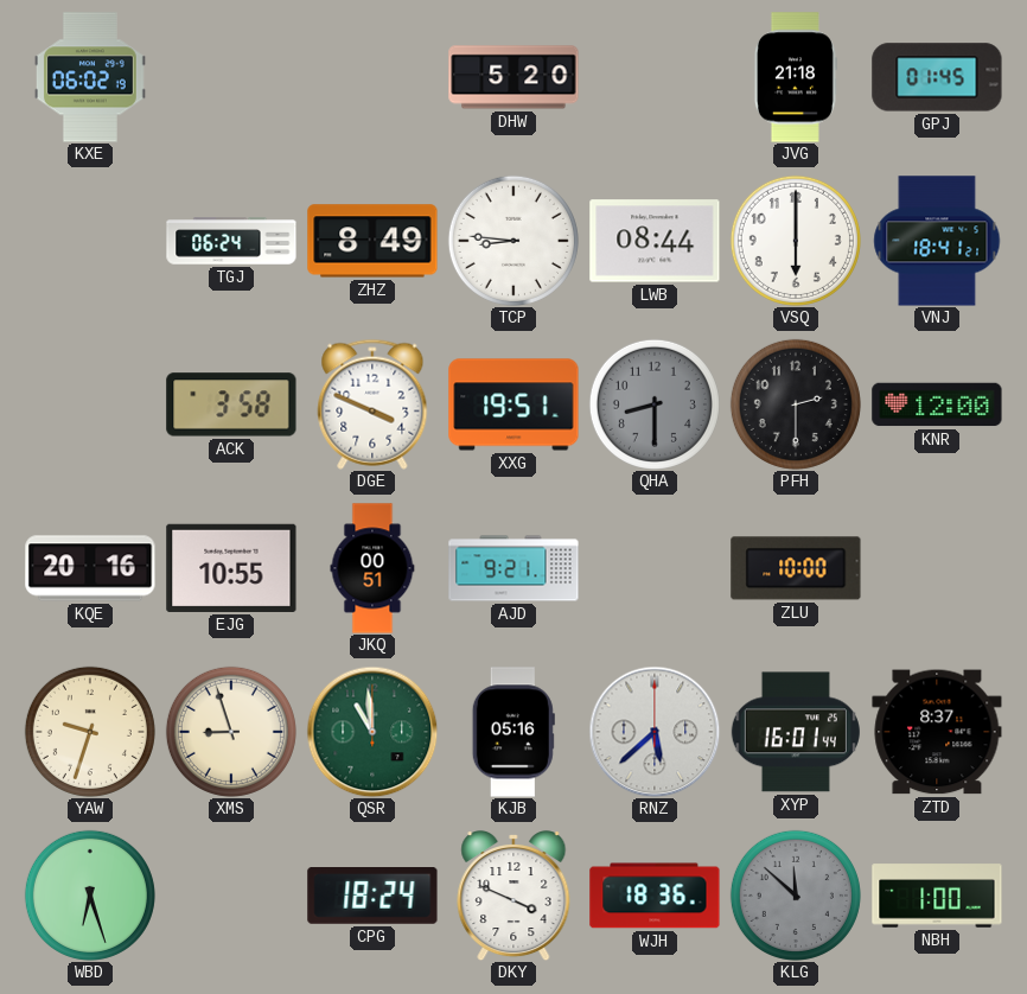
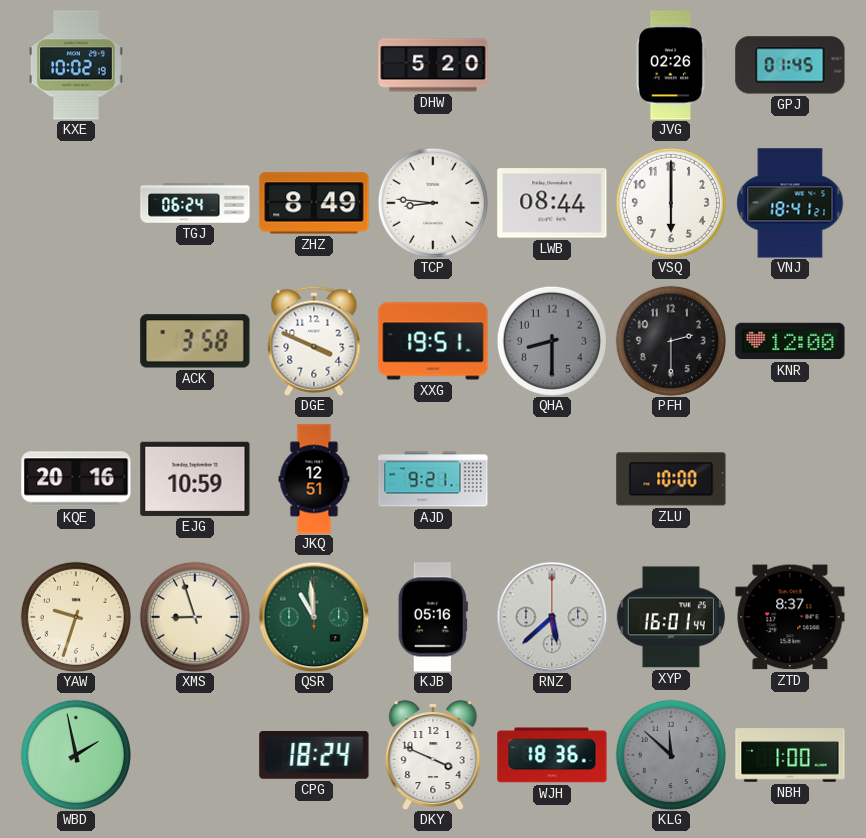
KXE: 06:02 -> 10:02 (76, 65)
JVG: 21:18 -> 02:26 (671, 65)
EJG: 10:55 -> 10:59 (195, 479)
JKQ: 00:51 -> 12:51 (314, 479)
WBD: 6:27 -> 1:58 (76, 755)
